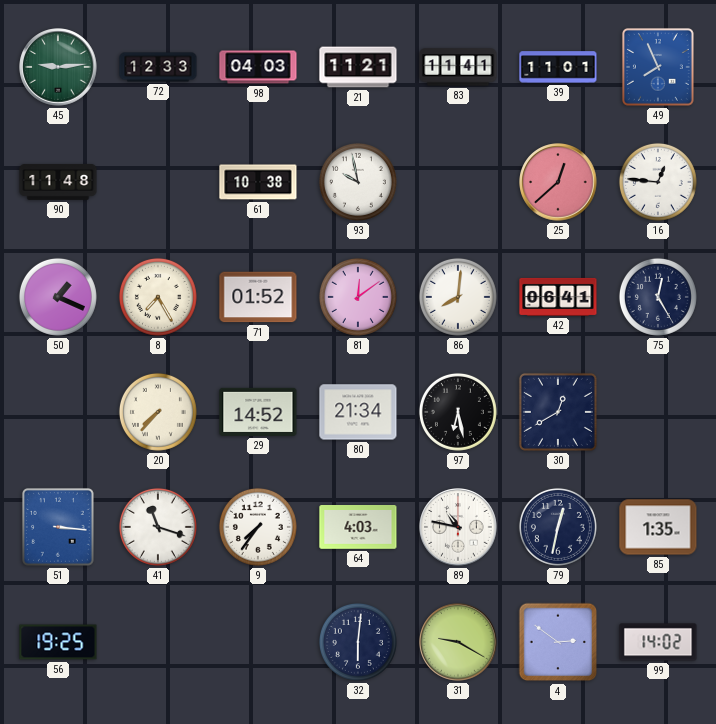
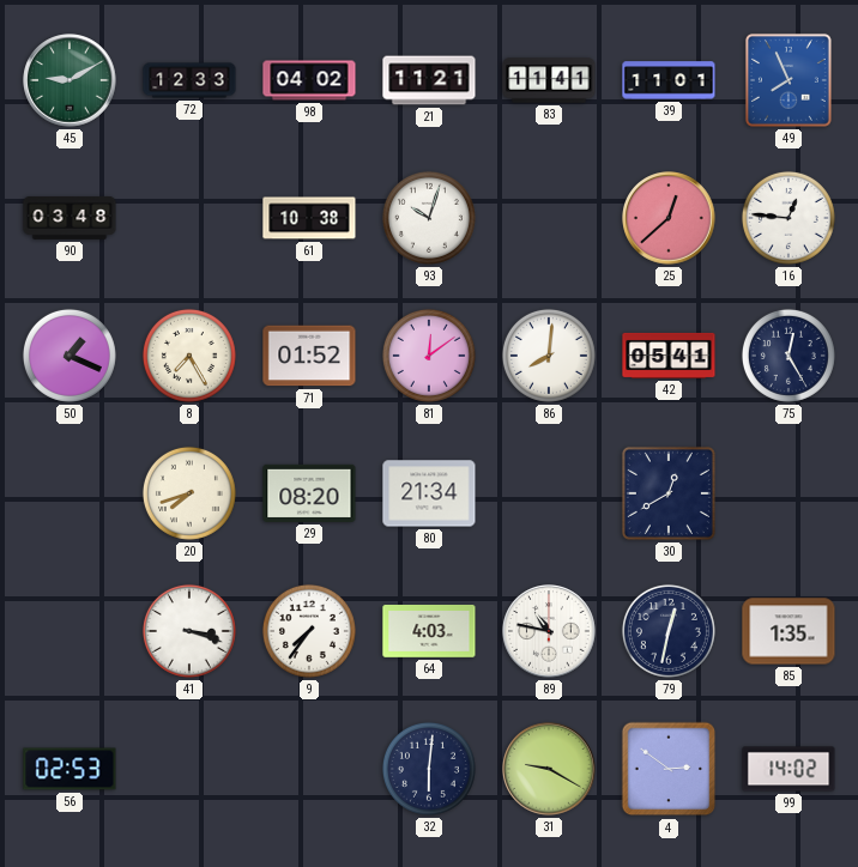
45: 9:14 -> 9:10 (70, 80)
98: 04:03 -> 04:02 (309, 80)
90: 11:48 -> 03:48 (70, 218)
93: 9:58 -> 10:03 (429, 218)
42: 06:41 -> 05:41 (669, 356)
20: 7:37 -> 7:42 (189, 493)
29: 14:52 -> 08:20 (309, 493)
97: 6:28 -> none (458, 412)
51: 3:16 -> none (58, 527)
41: 11:18 -> 3:18 (189, 631)
56: 19:25 -> 02:53 (70, 769)
